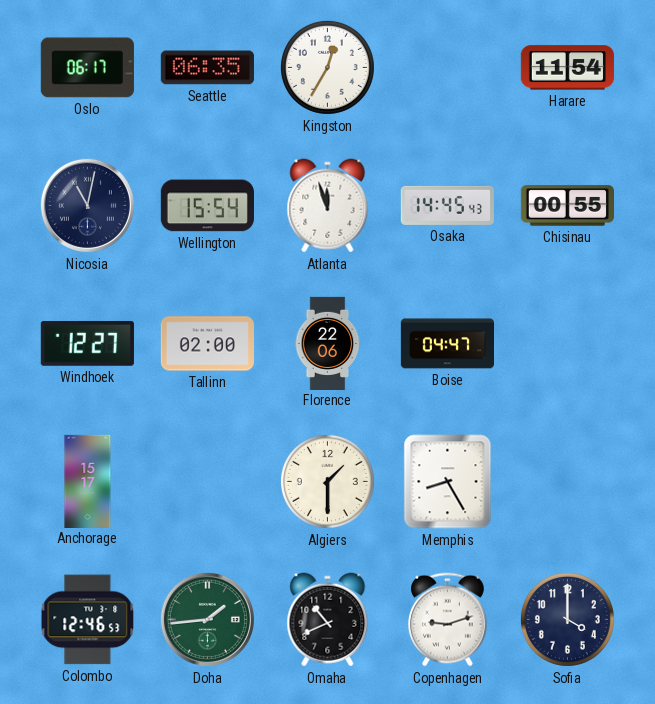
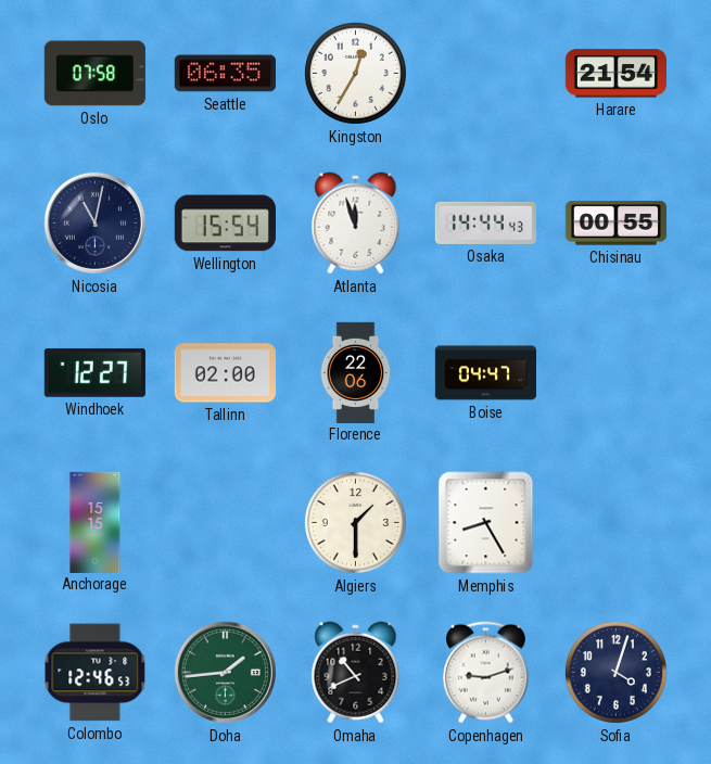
Oslo: 06:17 -> 07:58 (94, 74)
Harare: 11:54 -> 21:54 (615, 74)
Osaka: 14:45 -> 14:44 (485, 222)
Anchorage: 15:17 -> 15:15 (96, 522)
Sofia: 4:00 -> 4:03 (615, 672)
